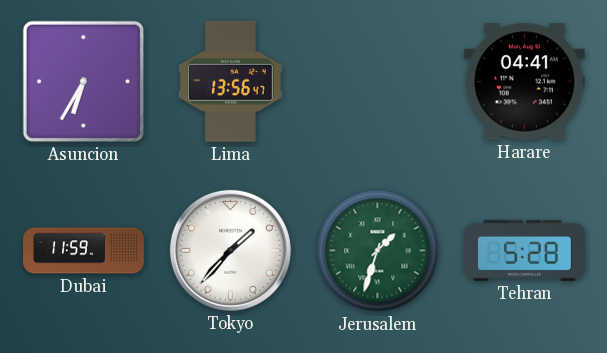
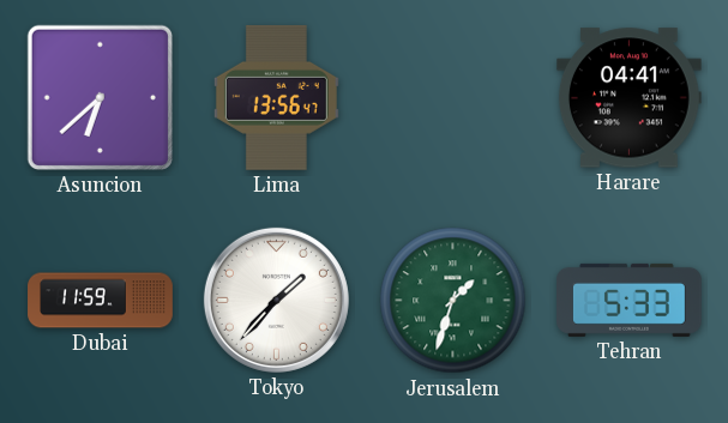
Asuncion: 6:35 -> 6:38 (100, 97)
Tehran: 5:28 -> 5:33 (630, 300)
